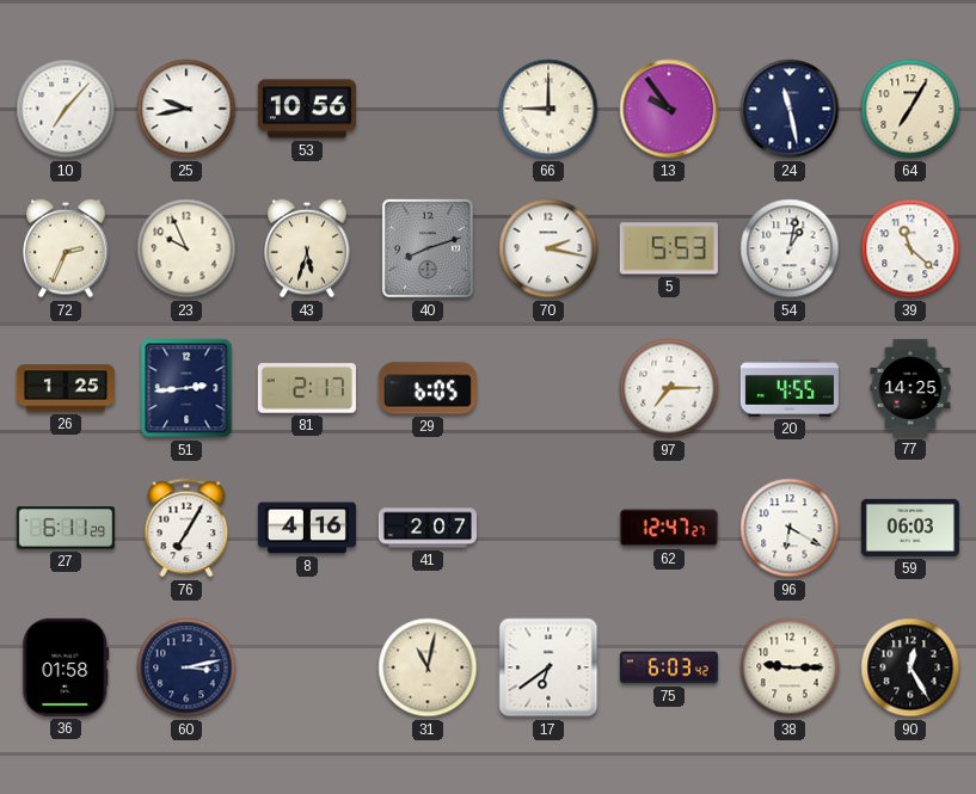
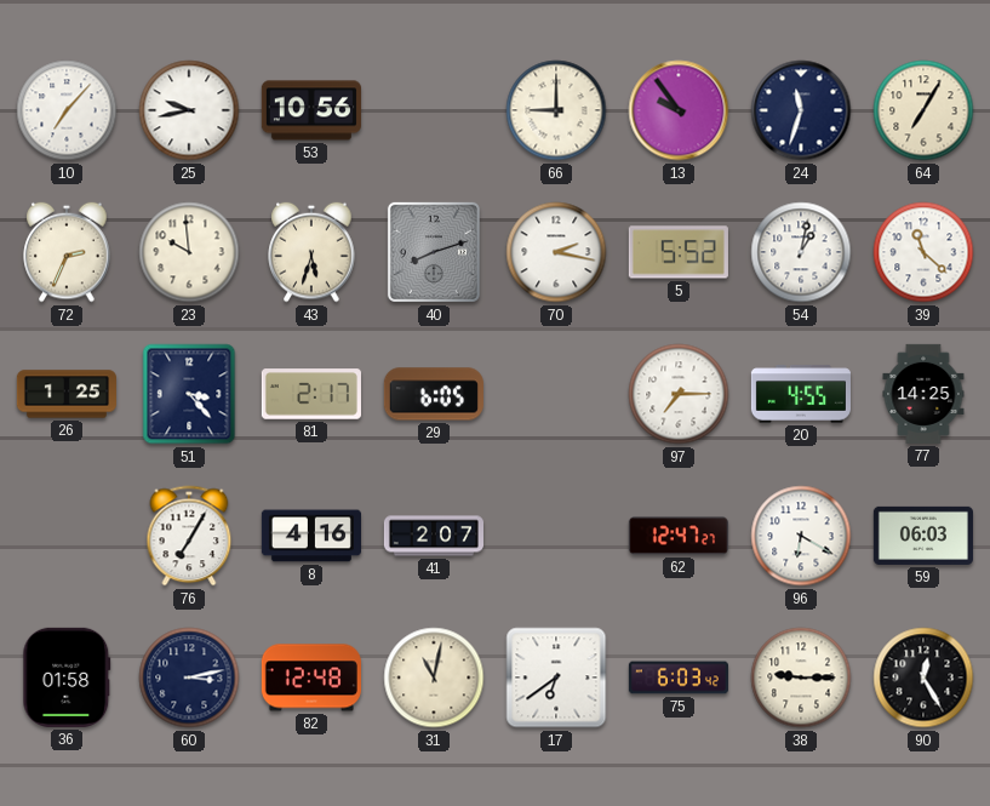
24: 11:28 -> 11:33 (801, 110)
23: 9:56 -> 9:59 (189, 252)
5: 5:53 -> 5:52 (679, 252)
51: 2:44 -> 3:23 (189, 394)
27: 6:11 -> none (66, 528)
82: none -> 12:48 (311, 678)
